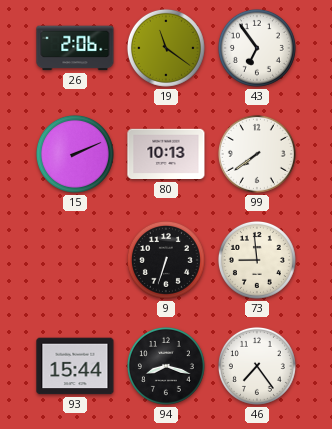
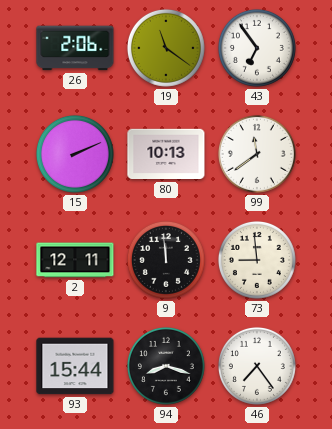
99: 7:39 -> 11:39 (257, 154)
2: none -> 12:11 (75, 260)
9: 6:33 -> 11:59 (166, 260)
